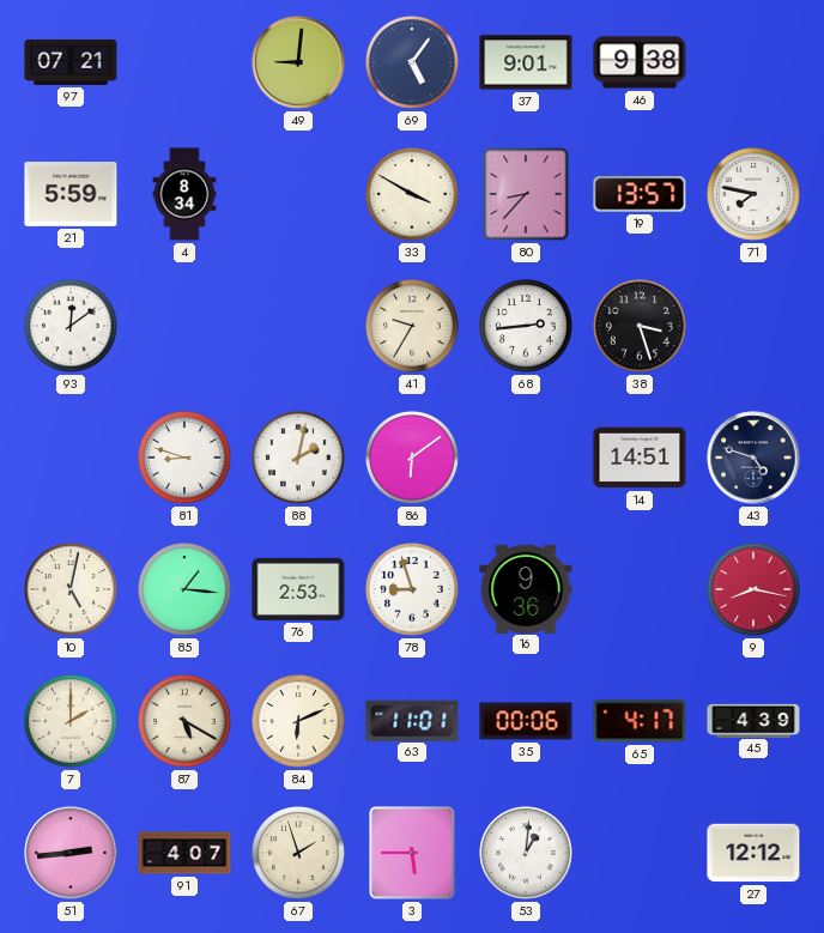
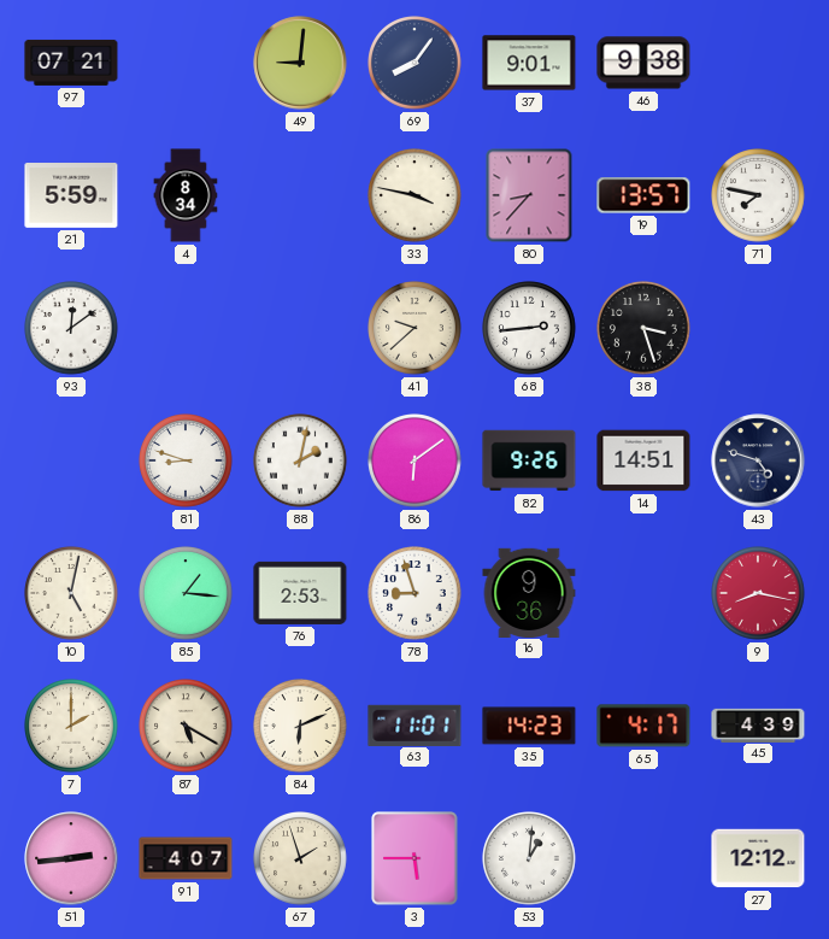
69: 5:06 -> 8:06 (416, 64)
33: 3:50 -> 3:47 (416, 196)
41: 9:35 -> 9:38 (416, 329)
82: none -> 9:26 (529, 460)
35: 00:06 -> 14:23 (529, 726)
